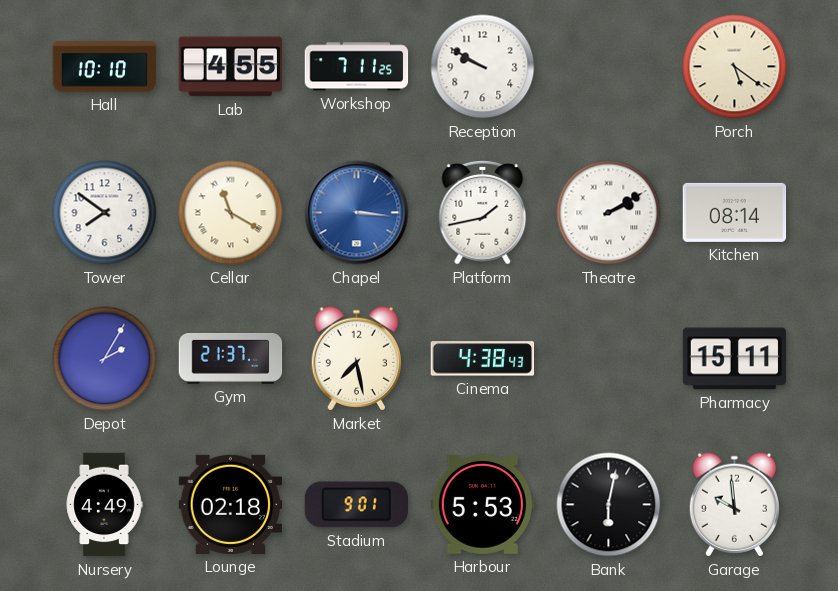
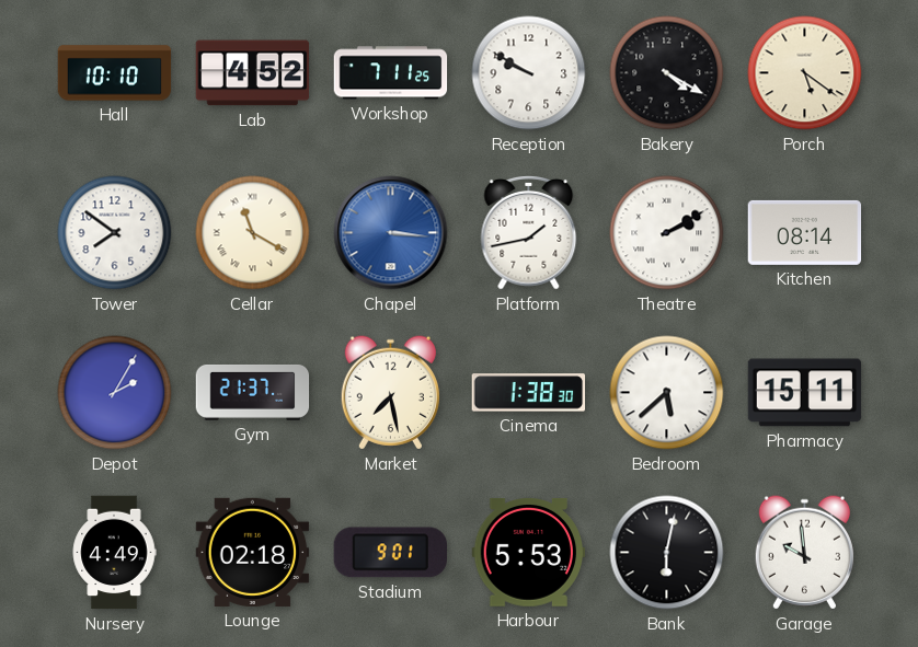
Lab: 4:55 -> 4:52 (253, 73)
Bakery: none -> 4:20 (667, 73)
Cinema: 4:38 -> 1:38 (529, 393)
Bedroom: none -> 5:38 (667, 393)
